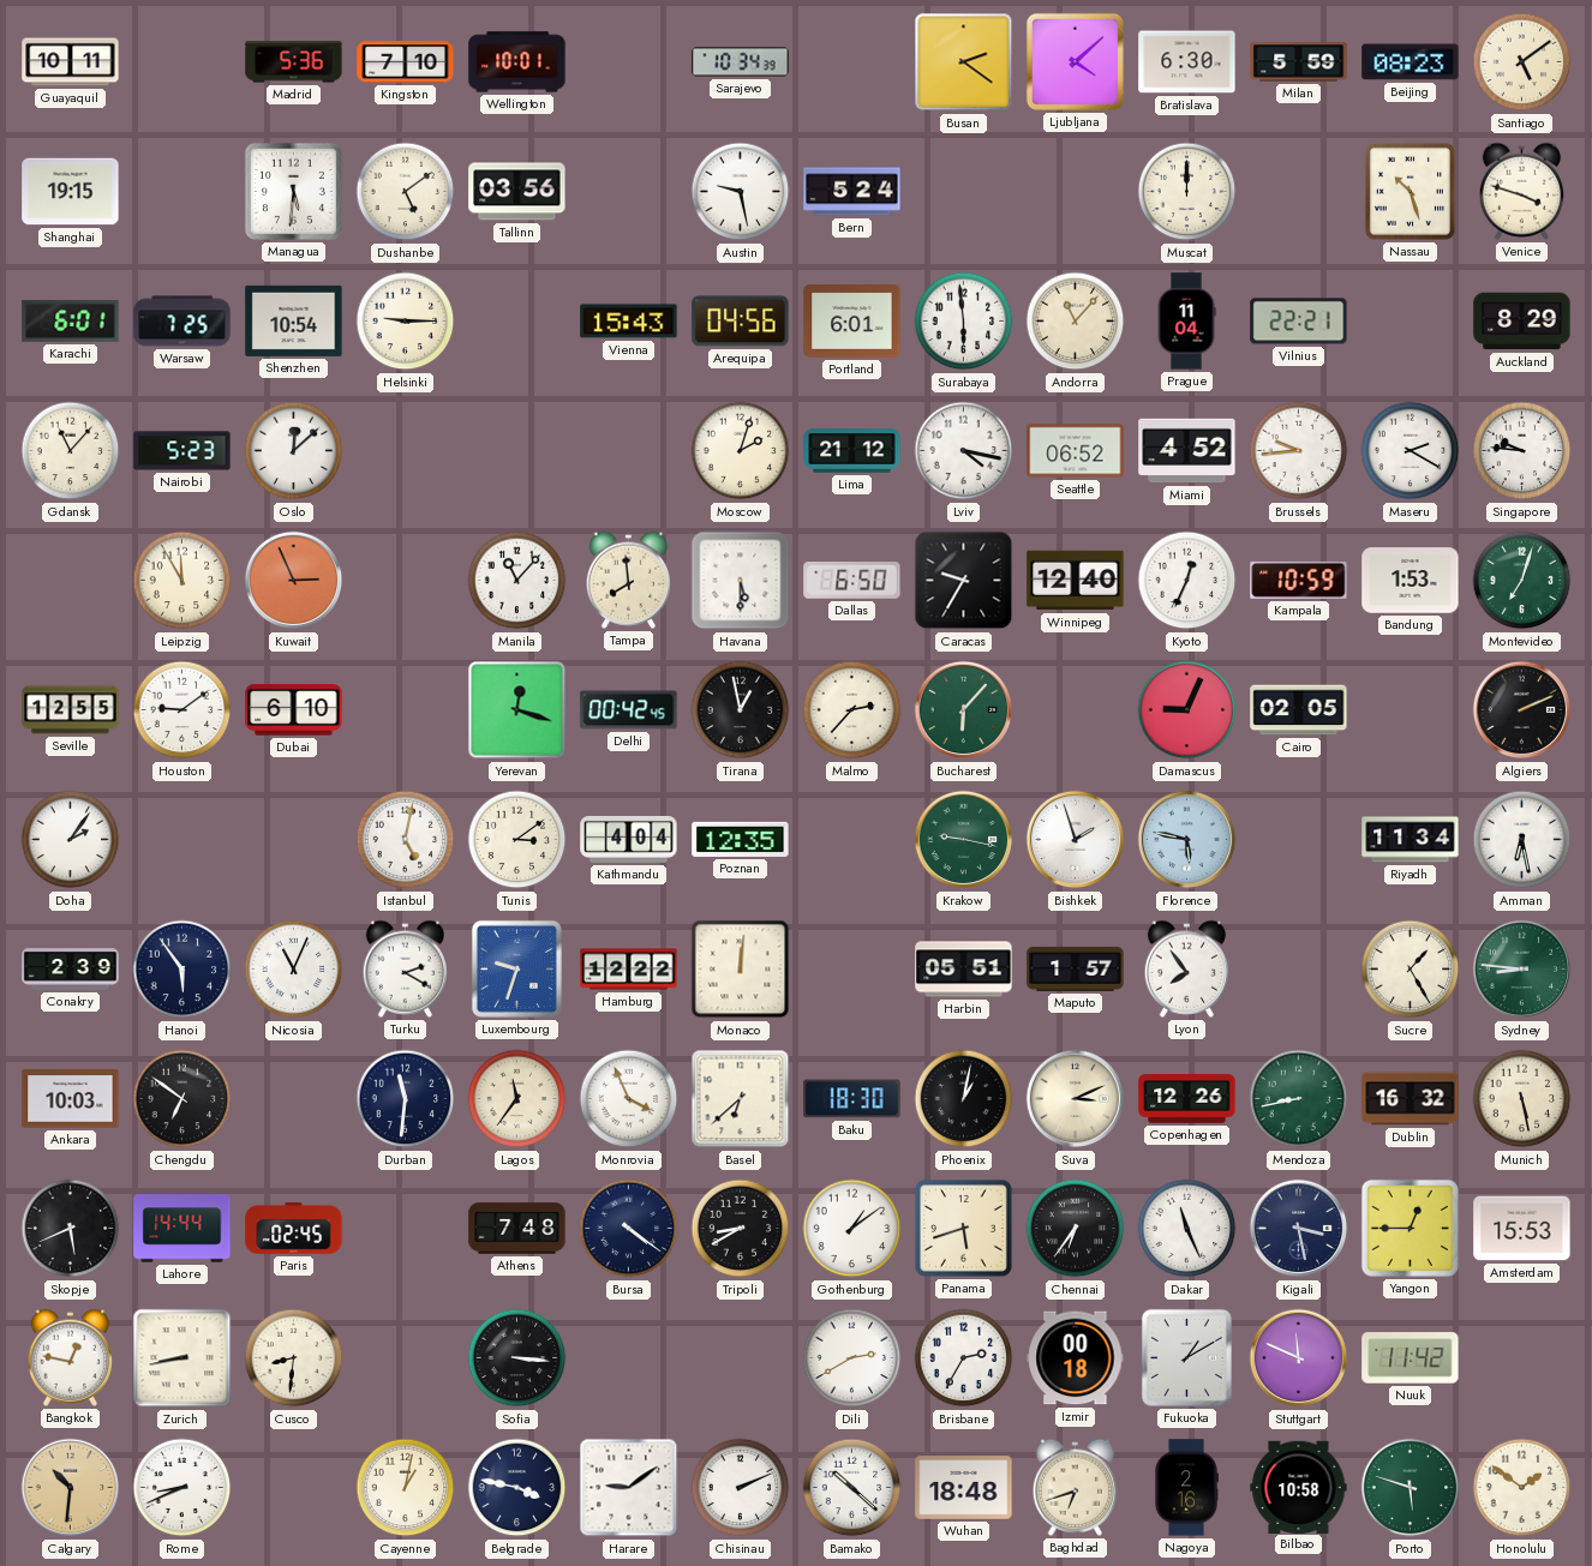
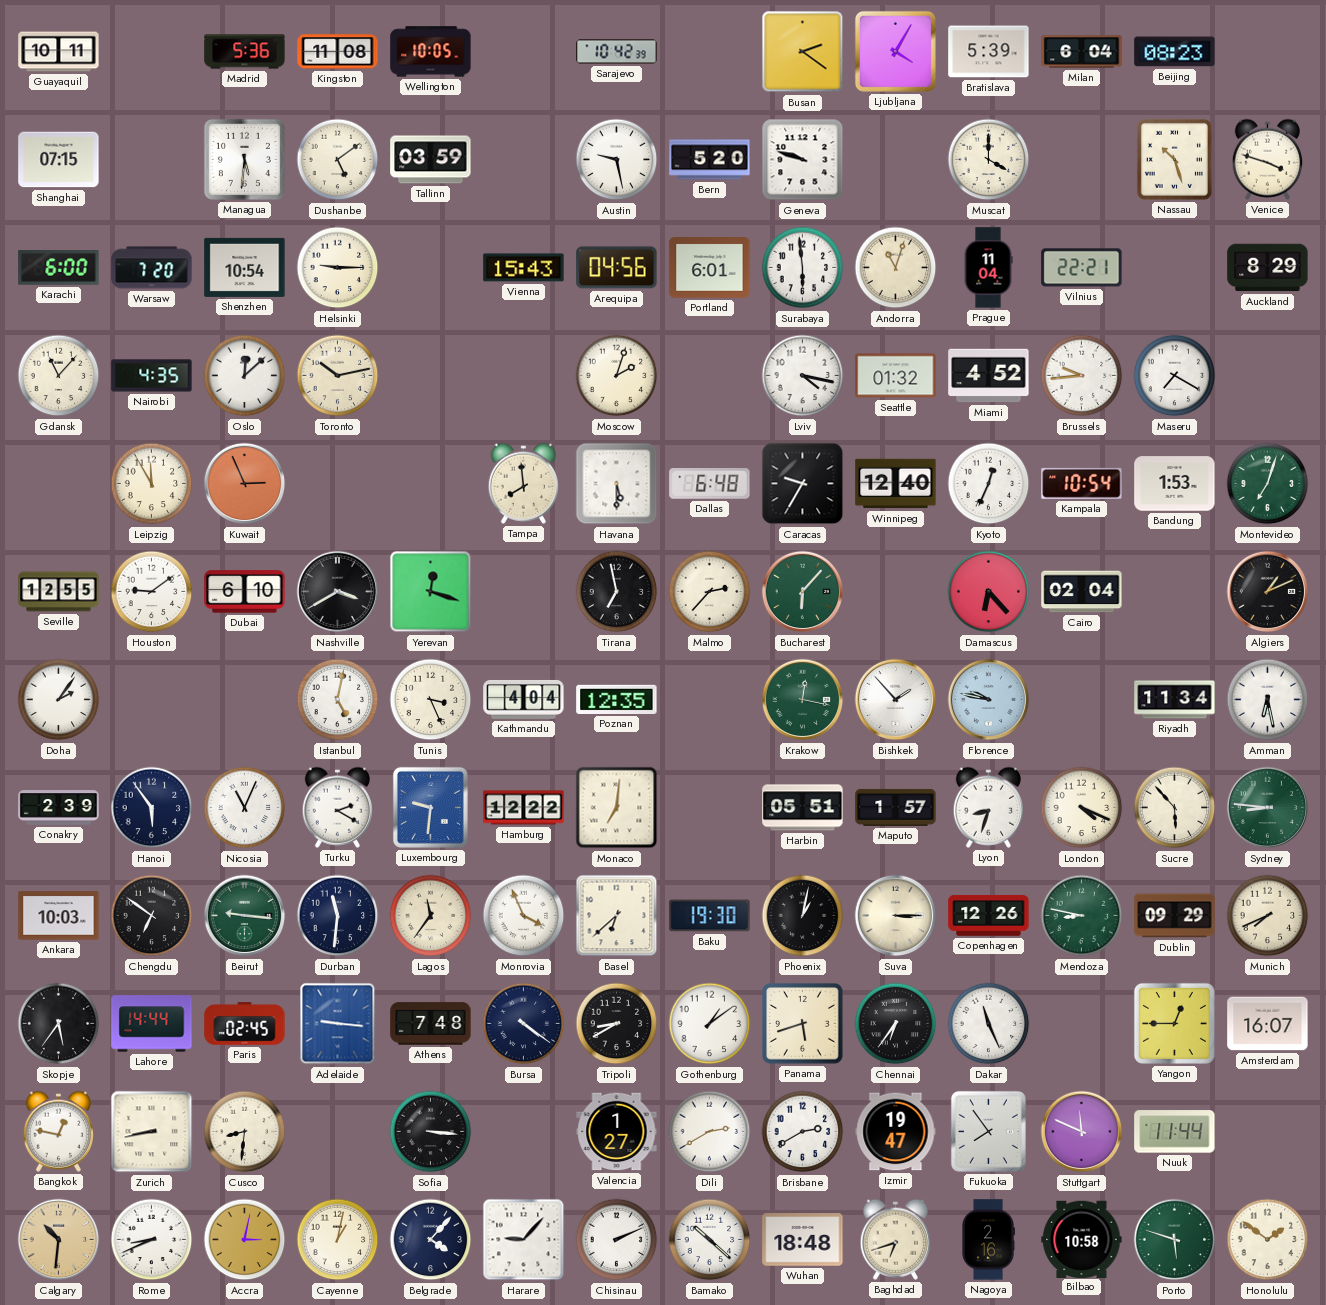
Kingston: 7:10 -> 11:08 (338, 52)
Wellington: 10:01 -> 10:05 (431, 52)
Sarajevo: 10:34 -> 10:42 (617, 52)
Ljubljana: 4:08 -> 4:05 (895, 51)
Bratislava: 6:30 -> 5:39 (989, 52)
Milan: 5:59 -> 6:04 (1082, 52)
Santiago: 5:09 -> none (1522, 62)
Shanghai: 19:15 -> 07:15 (59, 160)
Tallinn: 03:56 -> 03:59 (431, 160)
Bern: 5:24 -> 5:20 (710, 160)
Geneva: none -> 9:48 (803, 160)
Muscat: 12:00 -> 4:00 (989, 160)
Karachi: 6:01 -> 6:00 (59, 268)
Warsaw: 7:25 -> 7:20 (152, 268)
Andorra: 11:07 -> 11:03 (896, 268)
Nairobi: 5:23 -> 4:35 (152, 376)
Toronto: none -> 10:13 (338, 376)
Lima: 21:12 -> none (852, 451)
Seattle: 06:52 -> 01:32 (896, 376)
Maseru: 2:20 -> 7:20 (1175, 376)
Singapore: 9:46 -> none (1522, 451)
Manila: 11:07 -> none (517, 581)
Dallas: 6:50 -> 6:48 (710, 484)
Kampala: 10:59 -> 10:54 (1082, 483)
Nashville: none -> 3:40 (338, 592)
Delhi: 00:42 -> none (629, 710)
Tirana: 12:58 -> 6:58 (617, 592)
Damascus: 9:04 -> 6:23 (989, 592)
Cairo: 02:05 -> 02:04 (1082, 592)
Algiers: 2:11 -> 1:11 (1268, 592)
Tunis: 3:09 -> 3:26 (431, 700)
Krakow: 9:17 -> 12:17 (803, 700)
Bishkek: 1:57 -> 1:53 (896, 700)
Florence: 5:47 -> 9:47 (989, 700)
Luxembourg: 9:33 -> 9:31 (430, 807)
Monaco: 12:01 -> 7:01 (617, 808)
Lyon: 7:54 -> 8:33 (989, 807)
London: none -> 4:19 (1082, 808)
Sucre: 1:25 -> 5:53 (1175, 808)
Beirut: none -> 9:16 (245, 916)
Baku: 18:30 -> 19:30 (710, 916)
Suva: 3:11 -> 3:15 (896, 916)
Mendoza: 8:43 -> 8:47 (1082, 916)
Dublin: 16:32 -> 09:29 (1175, 916)
Munich: 5:28 -> 7:41 (1268, 916)
Skopje: 5:41 -> 5:36 (59, 1024)
Adelaide: none -> 9:16 (338, 1024)
Kigali: 3:28 -> none (1299, 1229)
Amsterdam: 15:53 -> 16:07 (1268, 1024)
Valencia: none -> 1:27 (617, 1132)
Brisbane: 2:35 -> 2:40 (803, 1132)
Izmir: 00:18 -> 19:47 (896, 1132)
Fukuoka: 1:10 -> 7:54 (988, 1131)
Nuuk: 11:42 -> 11:44 (1175, 1132)
Accra: none -> 3:02 (245, 1240)
Belgrade: 3:47 -> 4:07 (431, 1240)
Harare: 9:09 -> 9:07 (524, 1240)
